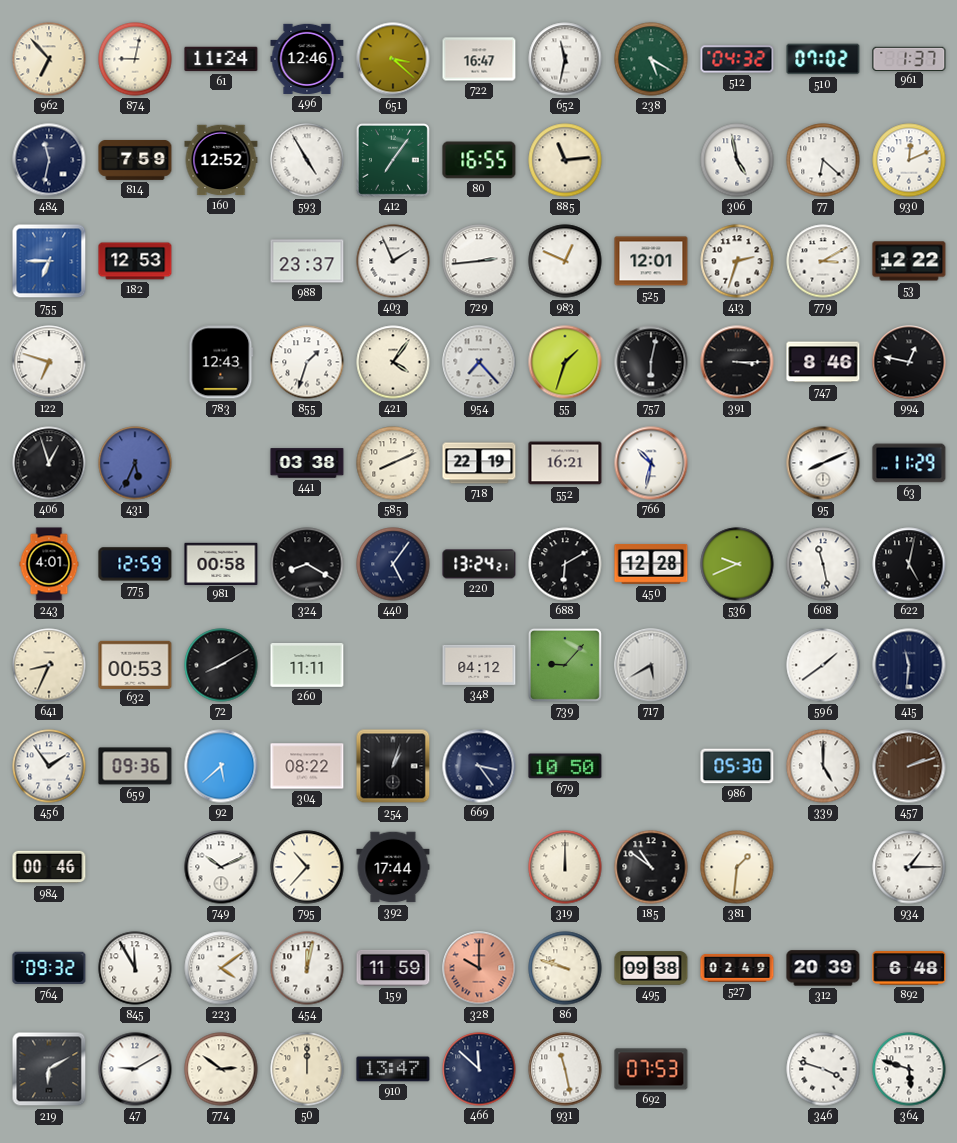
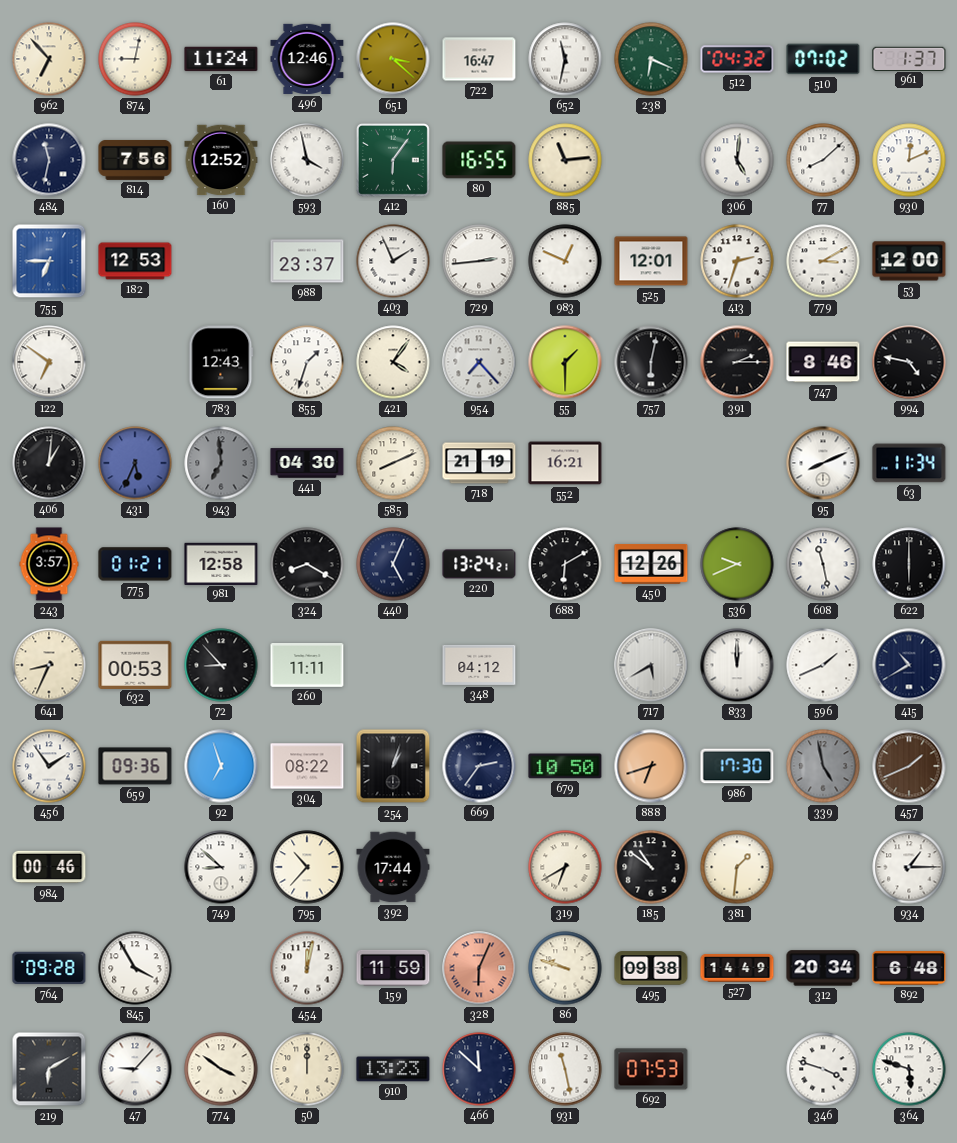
238: 5:20 -> 6:19 (651, 59)
814: 7:59 -> 7:56 (135, 160)
593: 4:55 -> 3:58 (307, 160)
412: 7:06 -> 6:06 (393, 160)
306: 4:58 -> 5:01 (737, 160)
77: 6:22 -> 8:08 (823, 160)
53: 12:22 -> 12:00 (909, 261)
122: 6:48 -> 6:51 (49, 362)
55: 1:33 -> 1:30 (565, 362)
391: 3:15 -> 2:15 (737, 362)
994: 12:47 -> 4:47 (909, 362)
406: 12:57 -> 1:01 (49, 463)
943: none -> 6:59 (221, 463)
441: 03:38 -> 04:30 (307, 463)
718: 22:19 -> 21:19 (479, 463)
766: 10:32 -> none (651, 463)
63: 11:29 -> 11:34 (909, 463)
243: 4:01 -> 3:57 (49, 564)
775: 12:59 -> 01:21 (135, 564)
981: 00:58 -> 12:58 (221, 563)
440: 5:06 -> 5:04 (393, 564)
450: 12:28 -> 12:26 (651, 564)
622: 5:02 -> 6:00 (909, 564)
72: 8:10 -> 8:53 (221, 665)
739: 9:07 -> none (565, 665)
833: none -> 12:00 (737, 665)
596: 1:39 -> 1:41 (823, 665)
415: 11:31 -> 10:40 (909, 665)
92: 5:38 -> 6:57 (221, 766)
669: 3:24 -> 2:36 (479, 766)
888: none -> 6:42 (651, 766)
986: 05:30 -> 17:30 (737, 766)
339: 5:00 -> 4:58 (823, 766)
339 dial: white -> grey (823, 766)
457: 2:12 -> 1:41 (909, 766)
749: 10:11 -> 8:52 (221, 867)
319: 12:00 -> 6:40 (565, 867)
764: 09:32 -> 09:28 (49, 968)
845: 11:55 -> 3:55 (135, 968)
223: 4:09 -> none (221, 968)
328: 10:00 -> 6:04 (479, 968)
527: 02:49 -> 14:49 (737, 968)
312: 20:39 -> 20:34 (823, 968)
47: 9:10 -> 9:07 (135, 1069)
774: 2:51 -> 3:51 (221, 1069)
910: 13:47 -> 13:23 (393, 1069)
